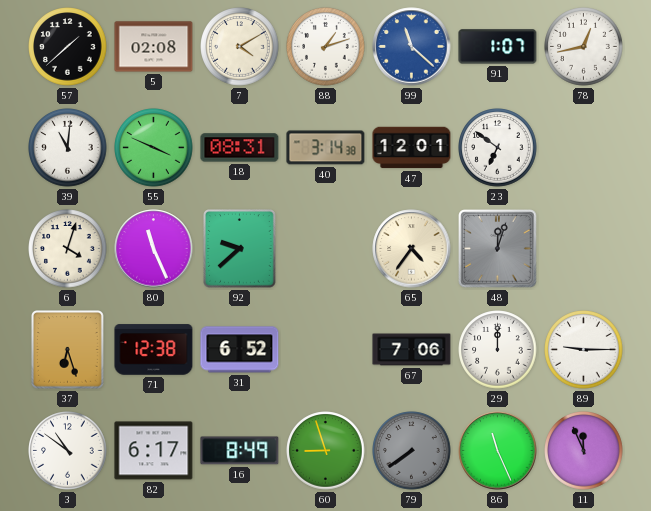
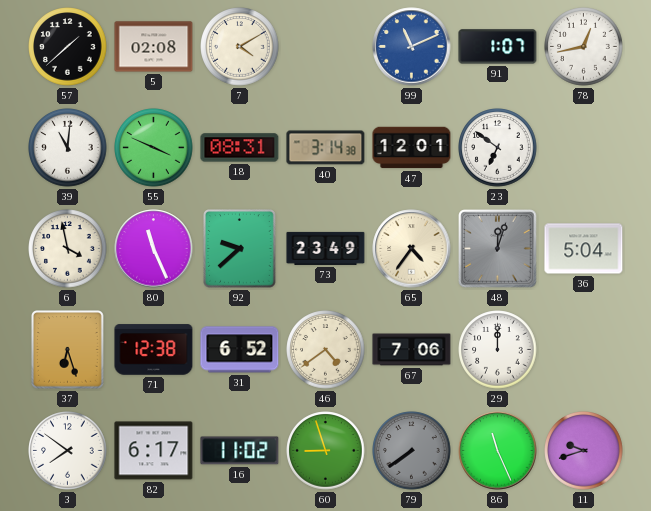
88: 1:12 -> none (326, 47)
99: 11:22 -> 11:11 (412, 47)
6: 4:03 -> 3:58 (68, 249)
73: none -> 23:49 (326, 248)
36: none -> 5:04 (584, 249)
46: none -> 4:39 (326, 350)
89: 9:15 -> none (584, 350)
3: 10:51 -> 7:51 (68, 451)
16: 8:49 -> 11:02 (240, 451)
11: 11:56 -> 9:42 (584, 451)
